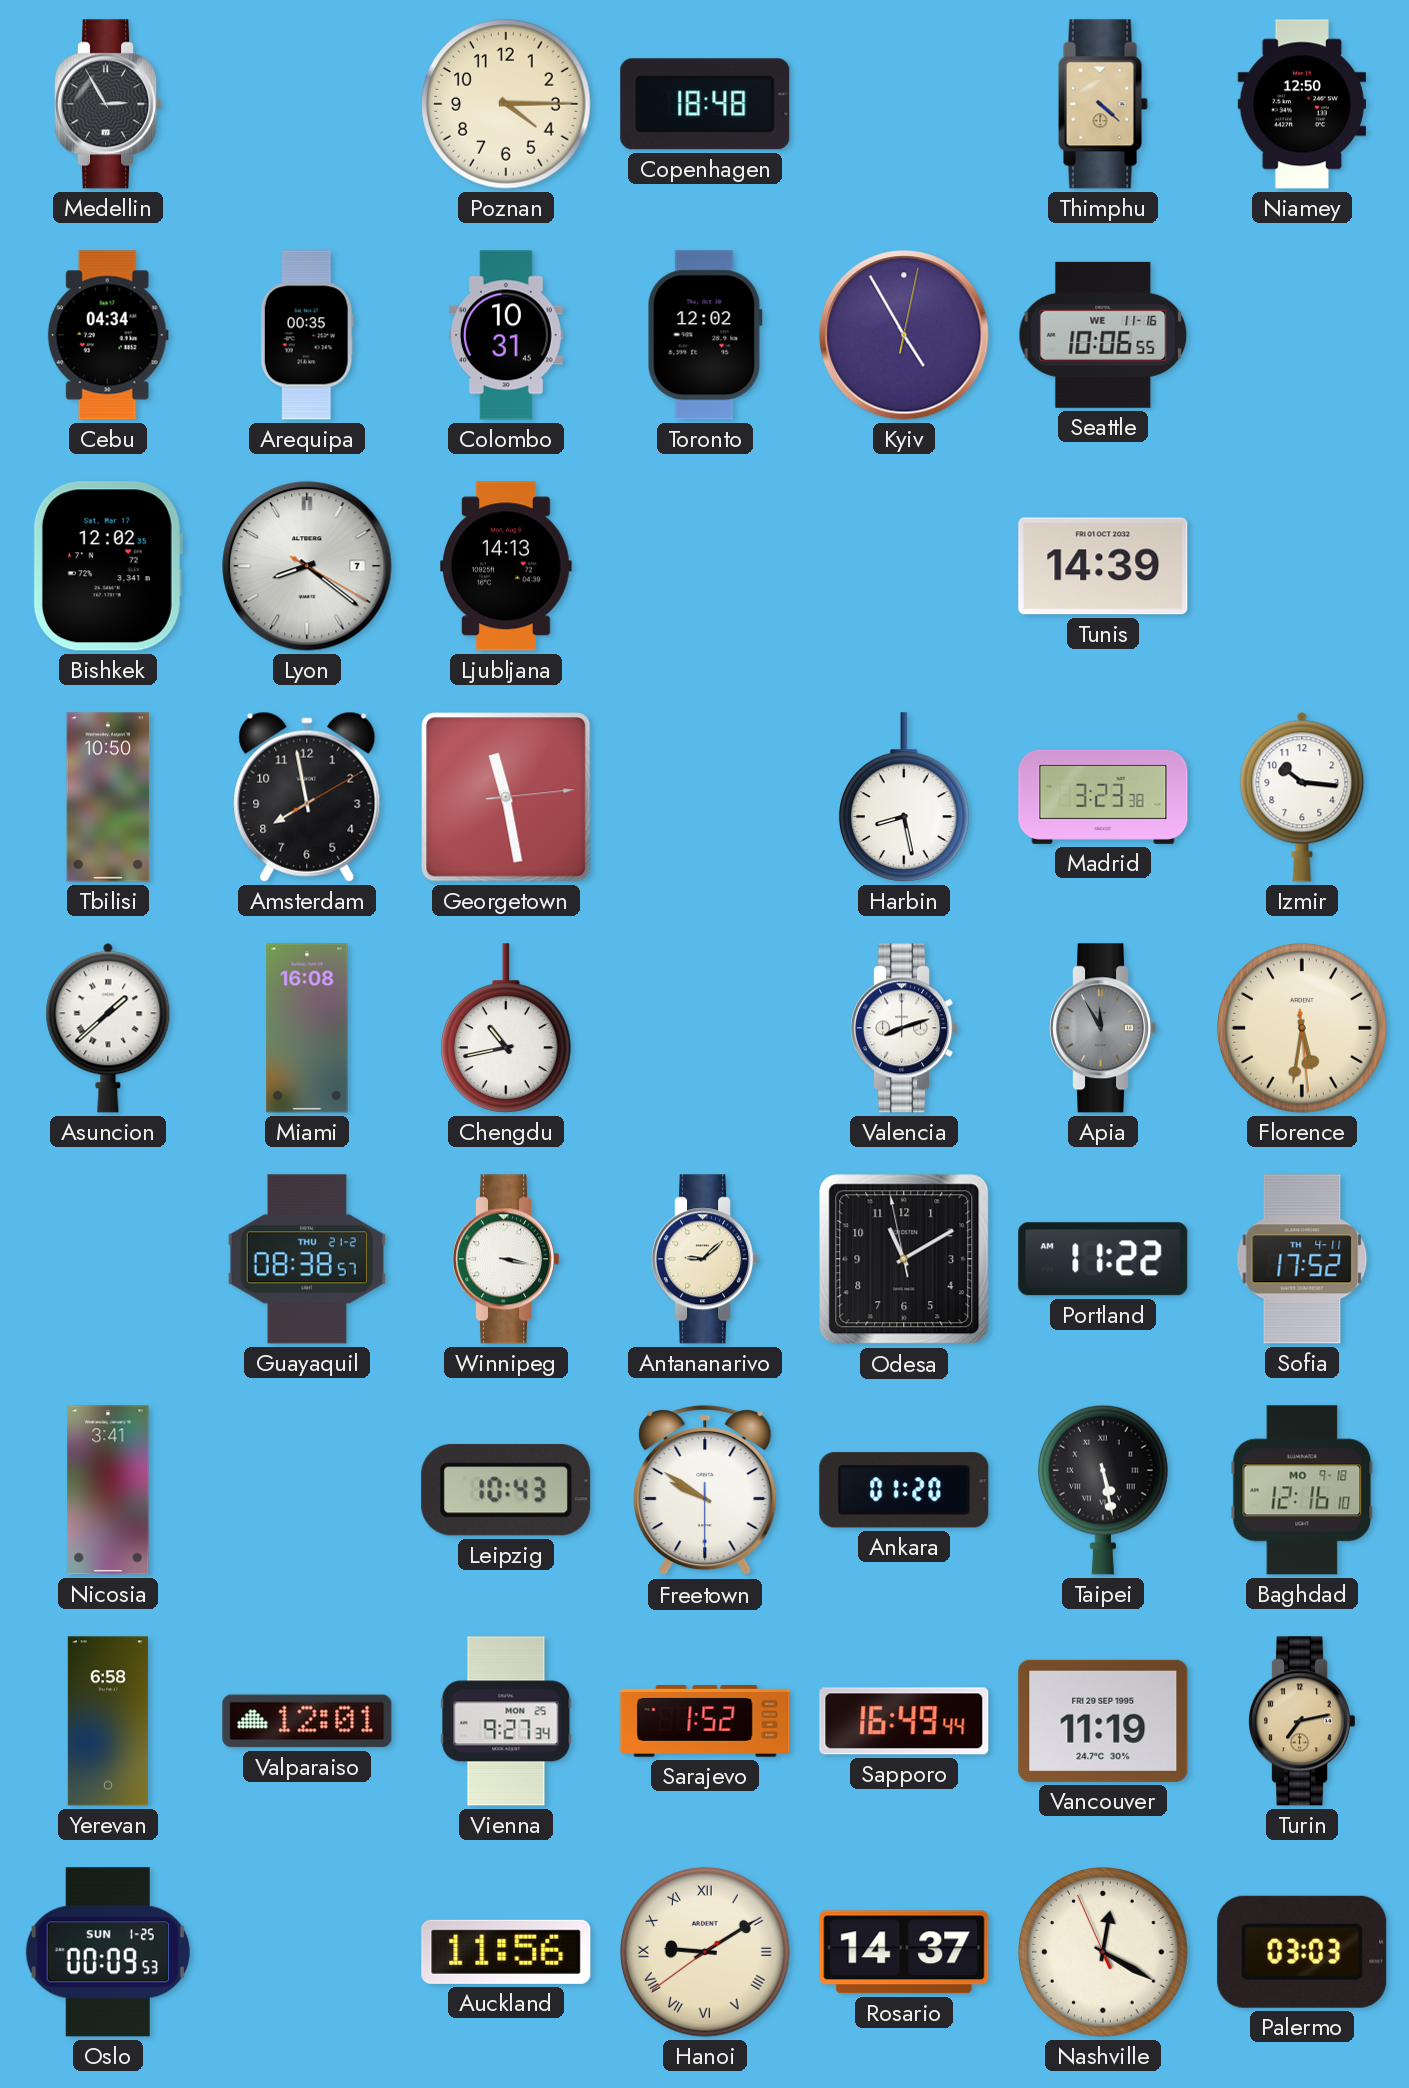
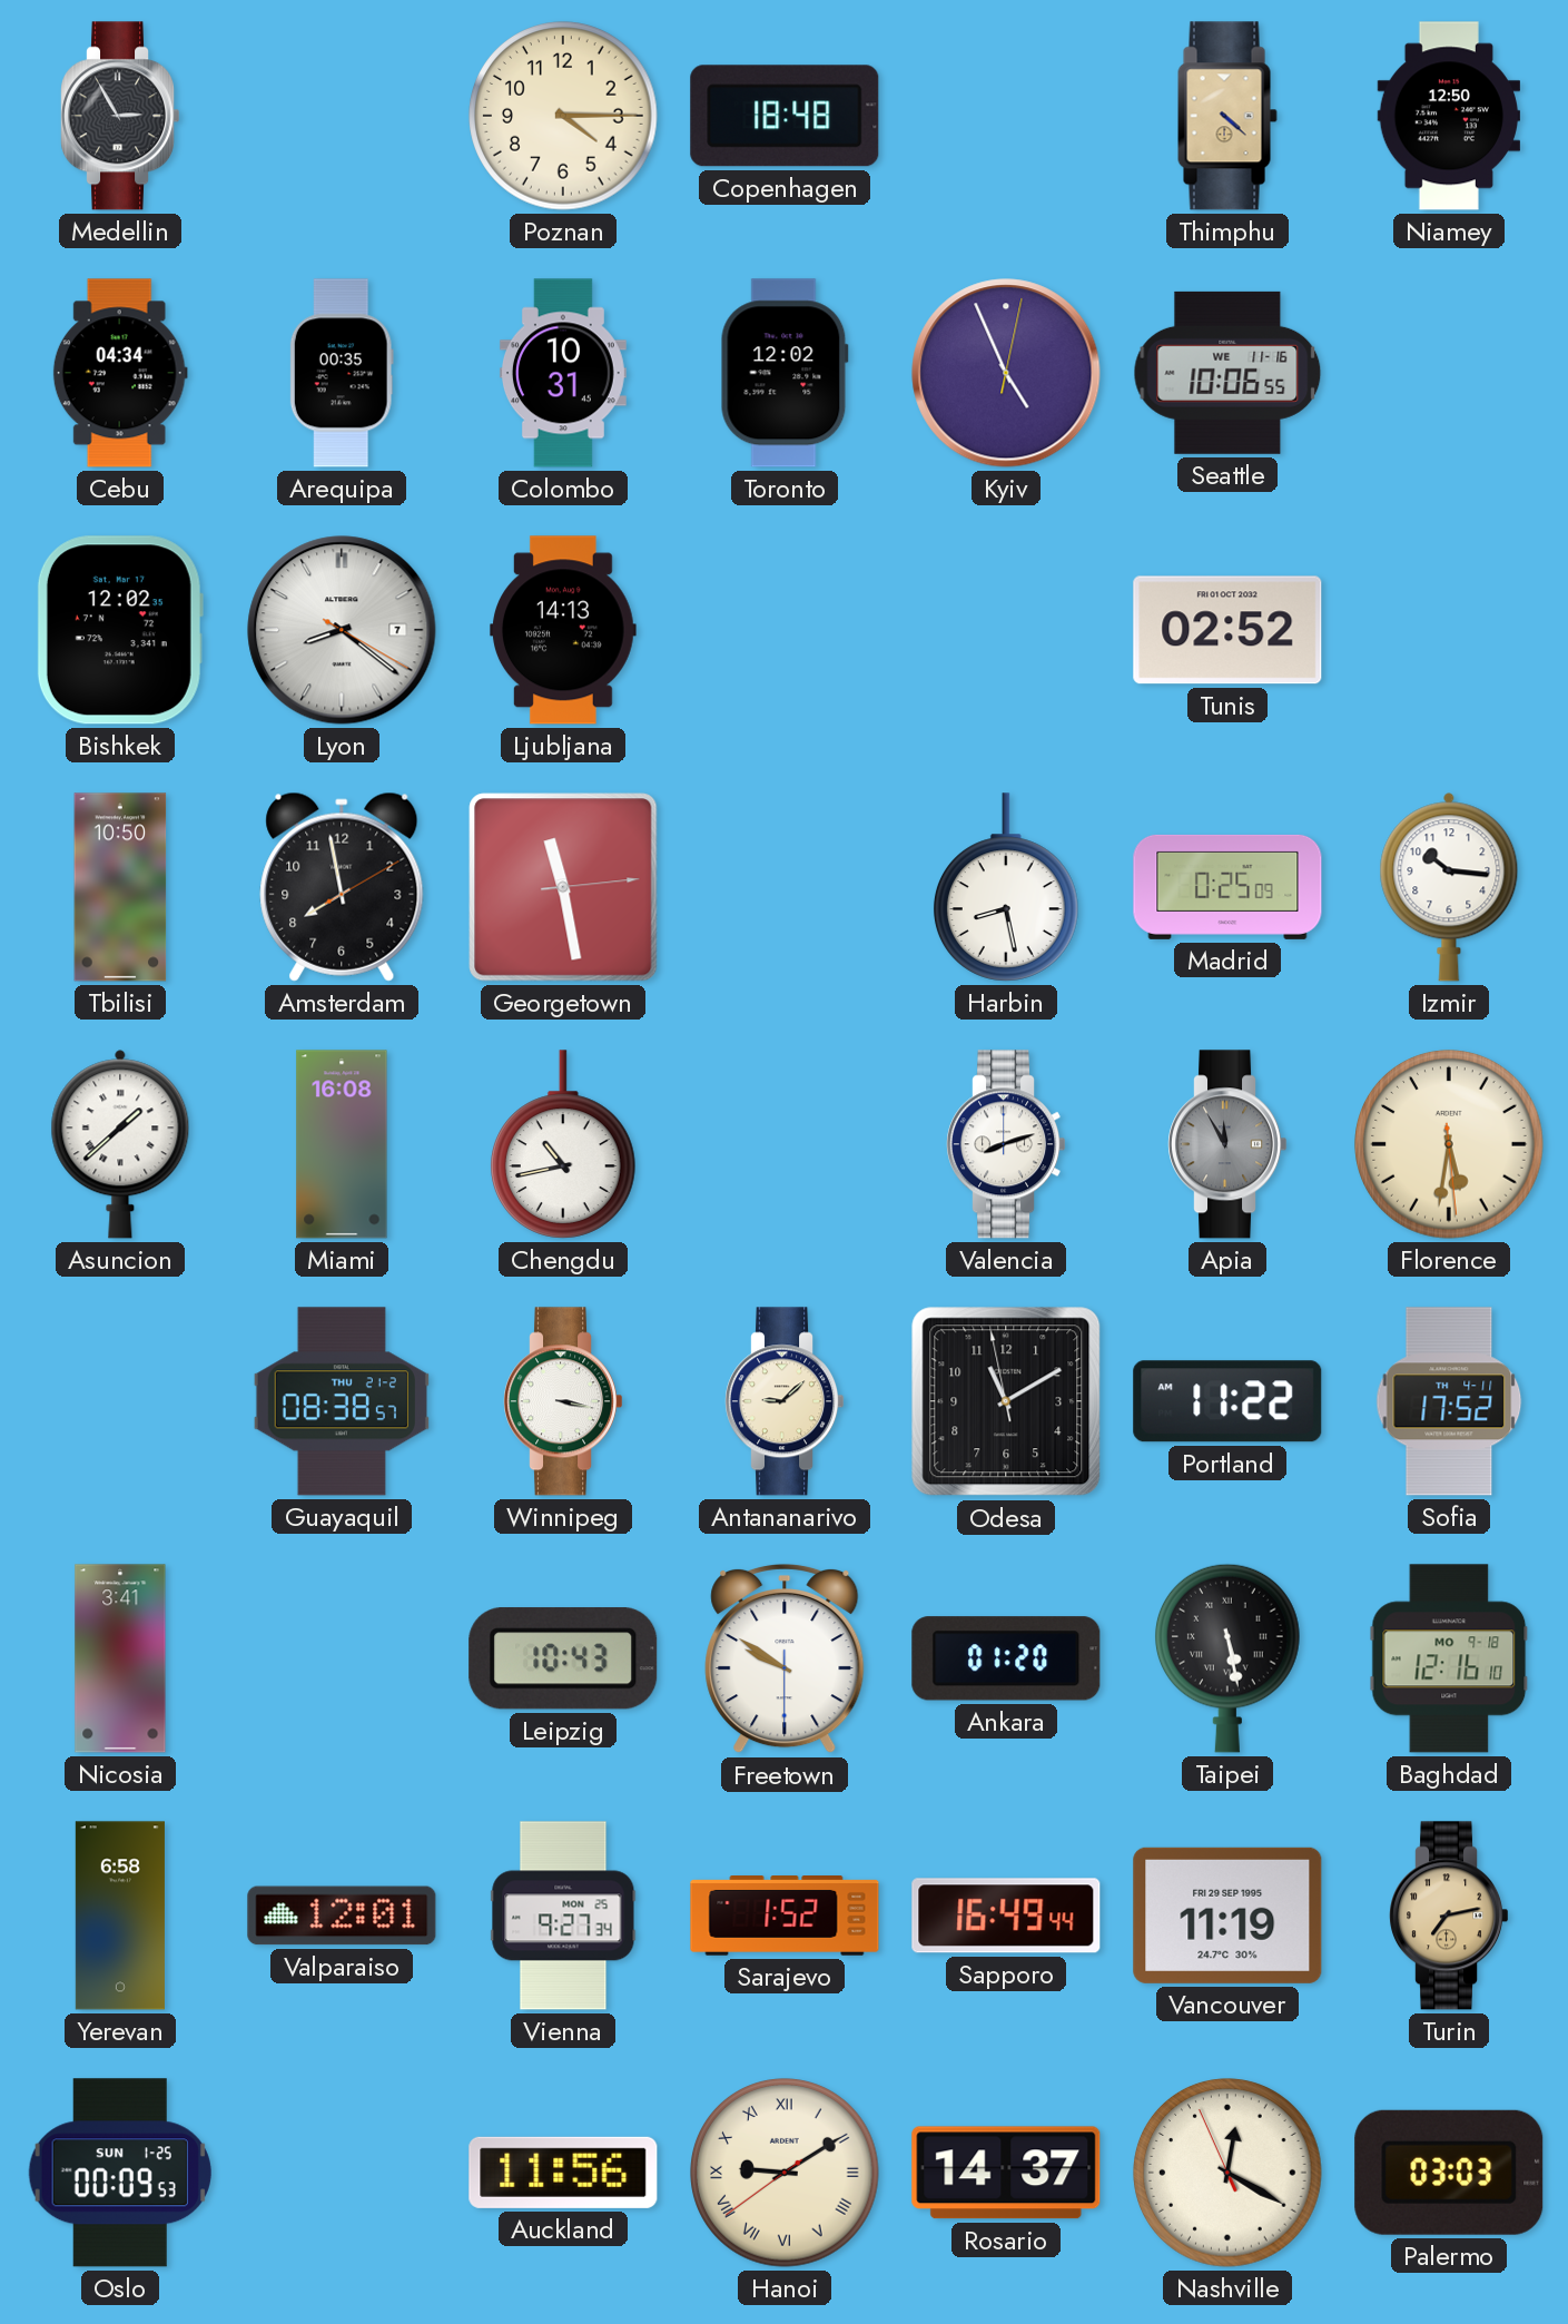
Kyiv: 4:55 -> 4:56 (1006, 373)
Tunis: 14:39 -> 02:52 (1227, 630)
Madrid: 3:23 -> 0:25 (1227, 887)
